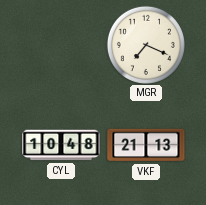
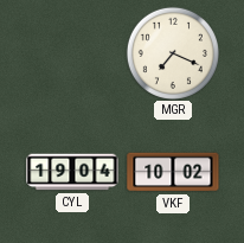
CYL: 10:48 -> 19:04 (72, 172)
VKF: 21:13 -> 10:02 (173, 172)
